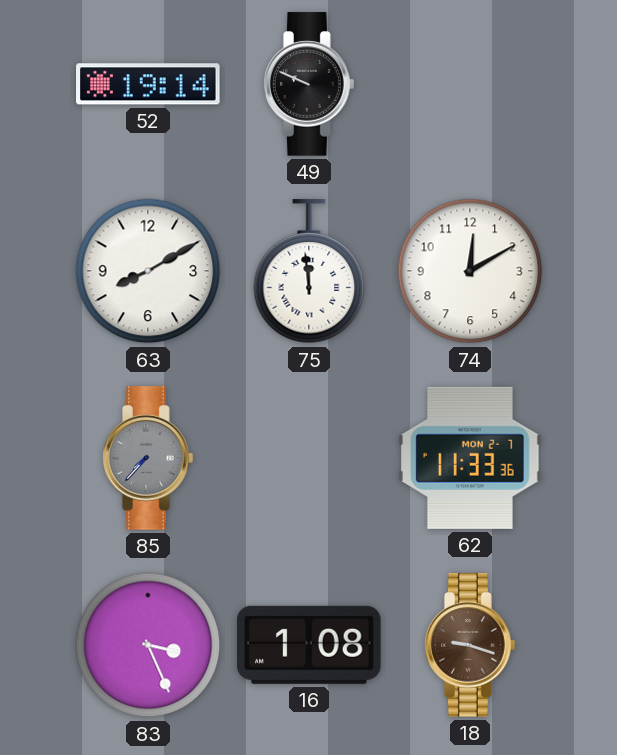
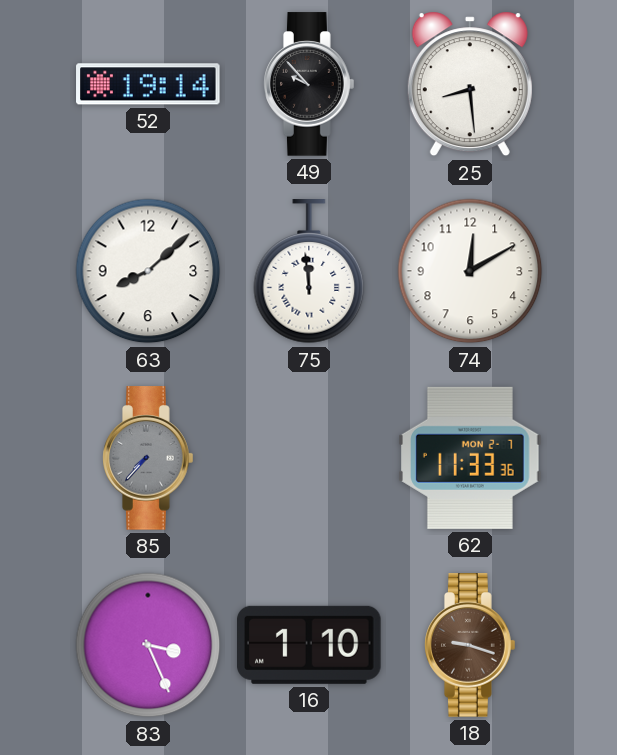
49: 9:49 -> 9:53 (309, 84)
25: none -> 8:29 (470, 84)
63: 8:10 -> 8:08 (148, 271)
16: 1:08 -> 1:10 (310, 645)
